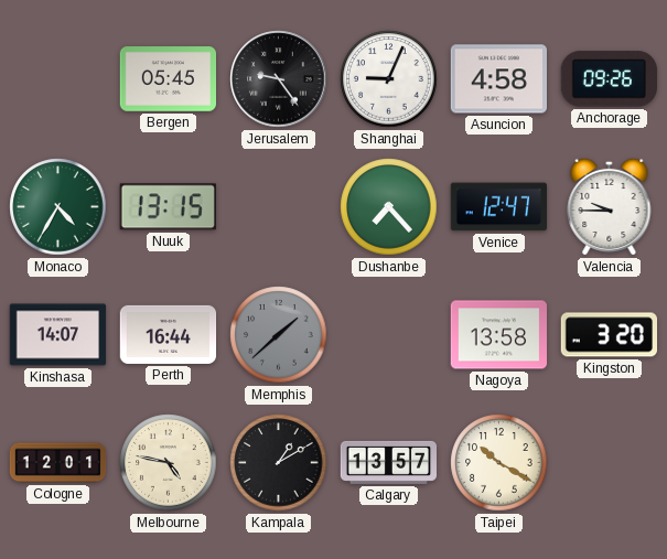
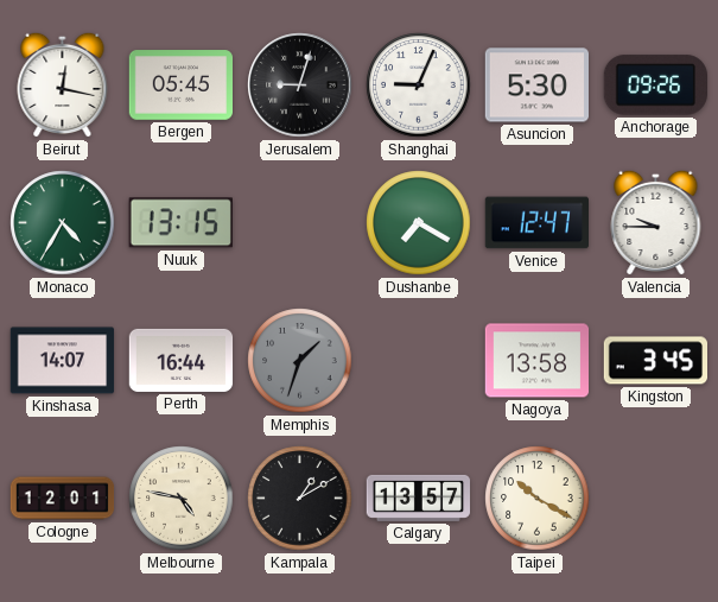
Beirut: none -> 12:17 (63, 84)
Jerusalem: 9:24 -> 9:03 (300, 85)
Asuncion: 4:58 -> 5:30 (536, 85)
Dushanbe: 7:23 -> 7:20 (419, 223)
Memphis: 1:38 -> 1:33 (300, 361)
Kingston: 3:20 -> 3:45 (655, 361)
